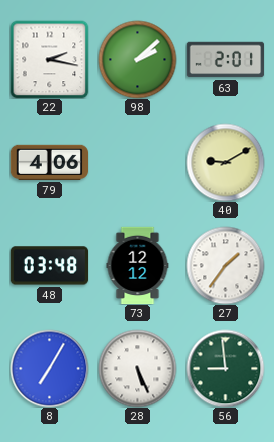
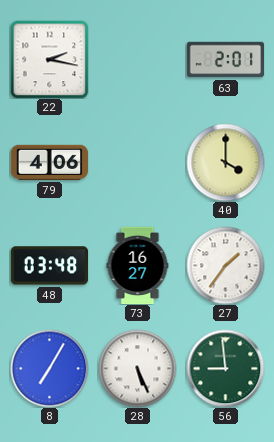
98: 2:08 -> none (137, 59)
40: 9:10 -> 4:00 (225, 162)
73: 12:12 -> 16:27 (138, 265)
